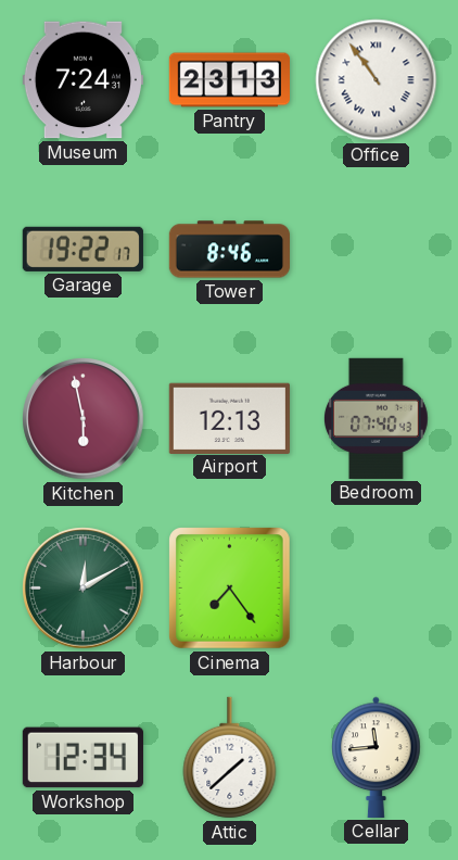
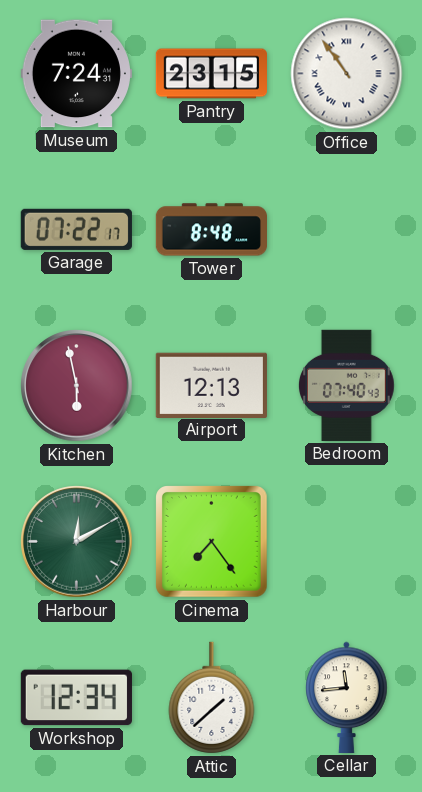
Pantry: 23:13 -> 23:15 (211, 74)
Garage: 19:22 -> 07:22 (76, 229)
Tower: 8:46 -> 8:48 (211, 230)
